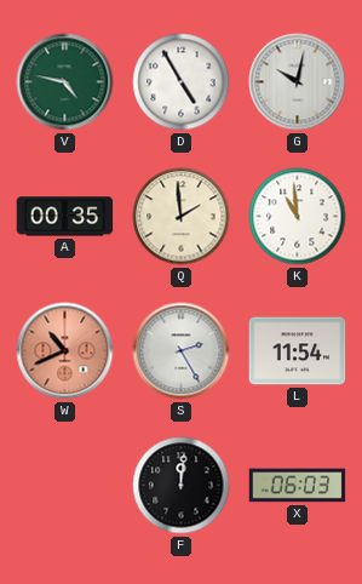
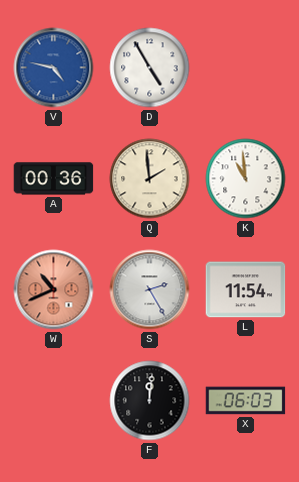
V dial: green -> blue (54, 68)
G: 10:02 -> none (298, 82)
A: 00:35 -> 00:36 (54, 179)
